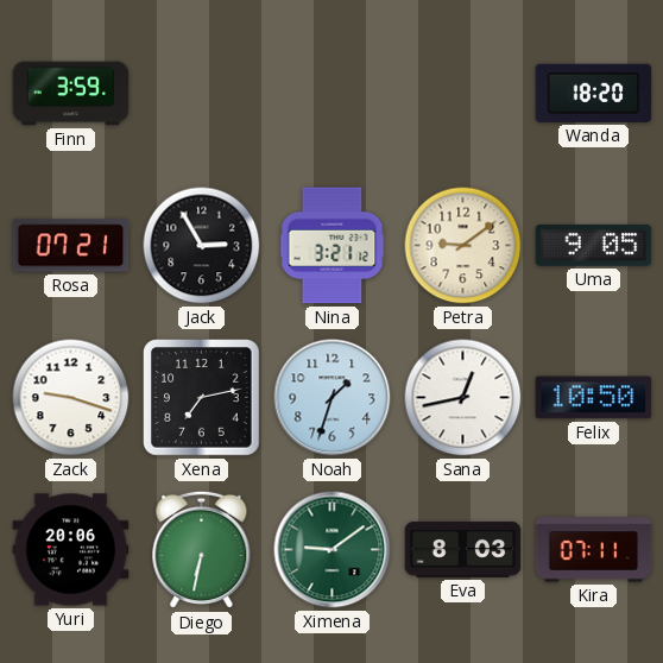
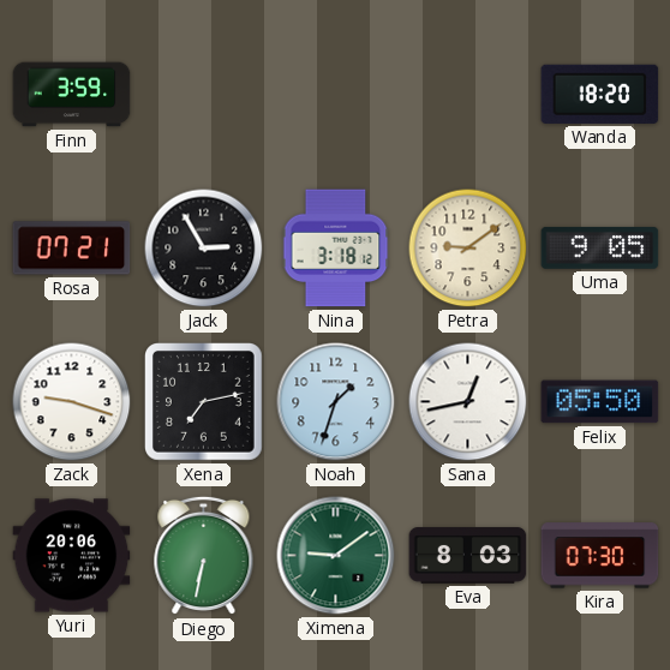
Nina: 3:21 -> 3:18 (336, 249)
Felix: 10:50 -> 05:50 (600, 402)
Kira: 07:11 -> 07:30 (600, 556)
